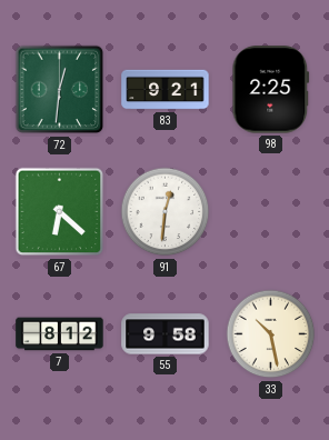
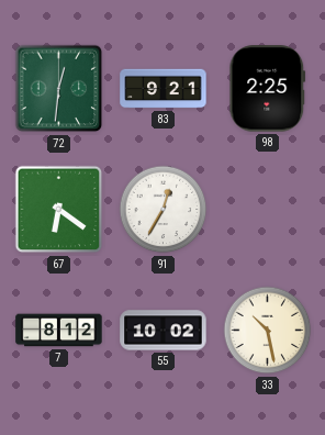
67: 6:22 -> 6:21 (59, 210)
91: 12:31 -> 12:35 (164, 210)
55: 9:58 -> 10:02 (164, 331)
